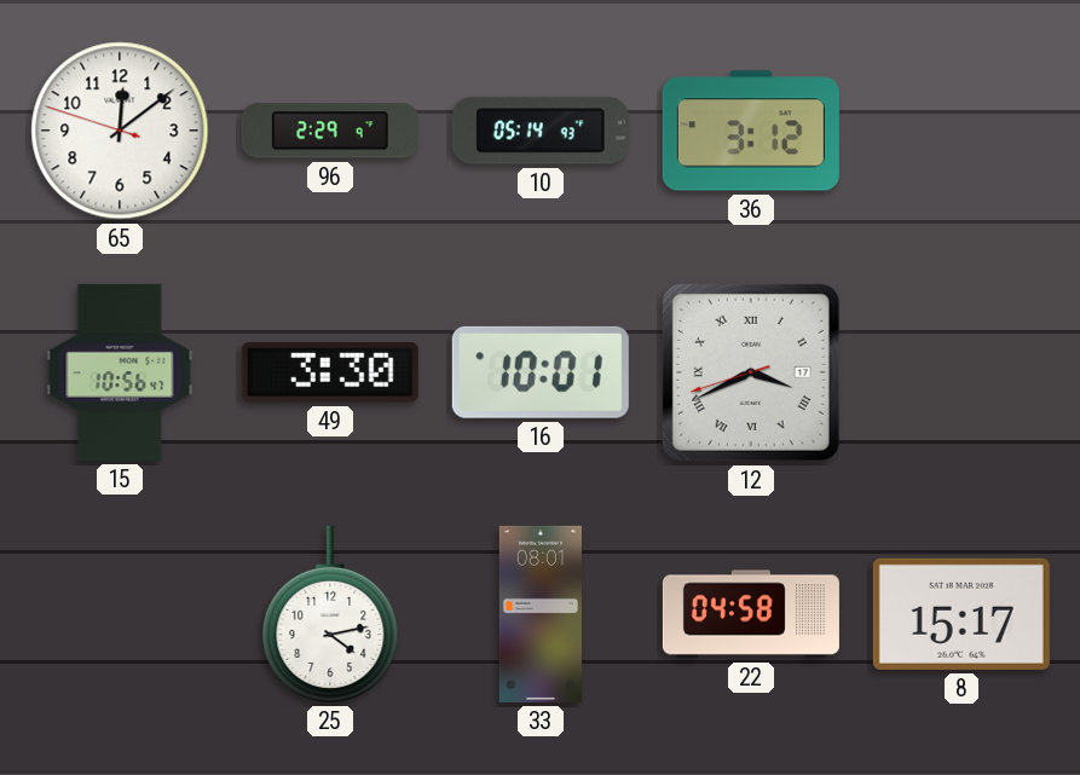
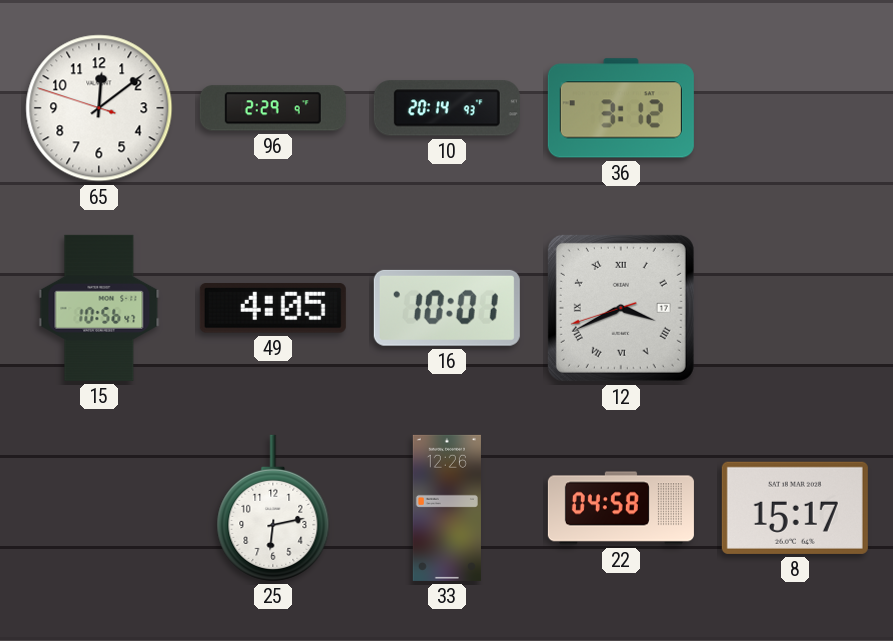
10: 05:14 -> 20:14 (447, 108)
49: 3:30 -> 4:05 (273, 309)
25: 4:13 -> 6:13 (273, 508)
33: 08:01 -> 12:26 (447, 508)
